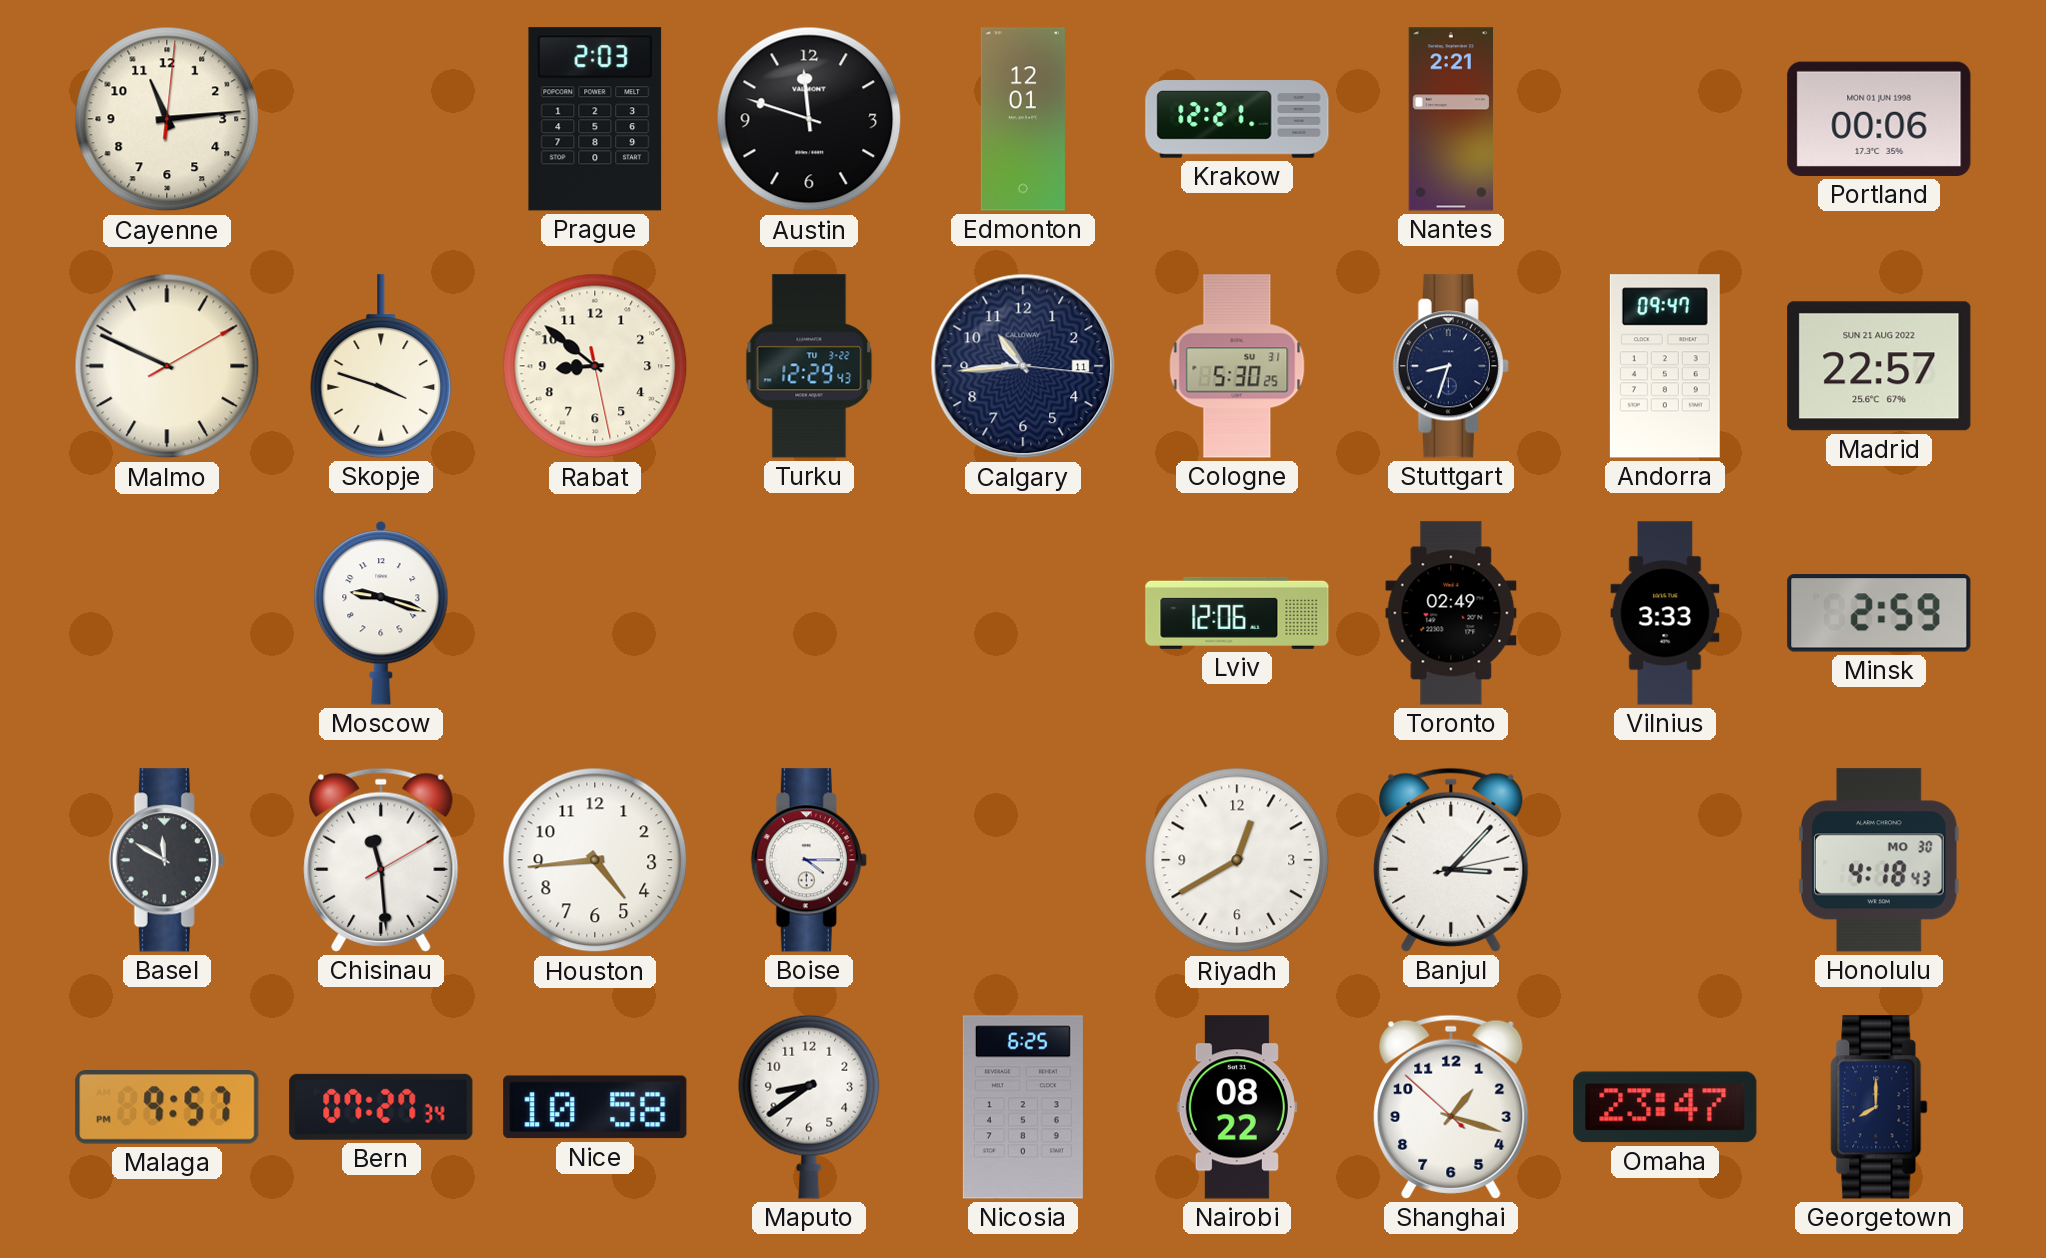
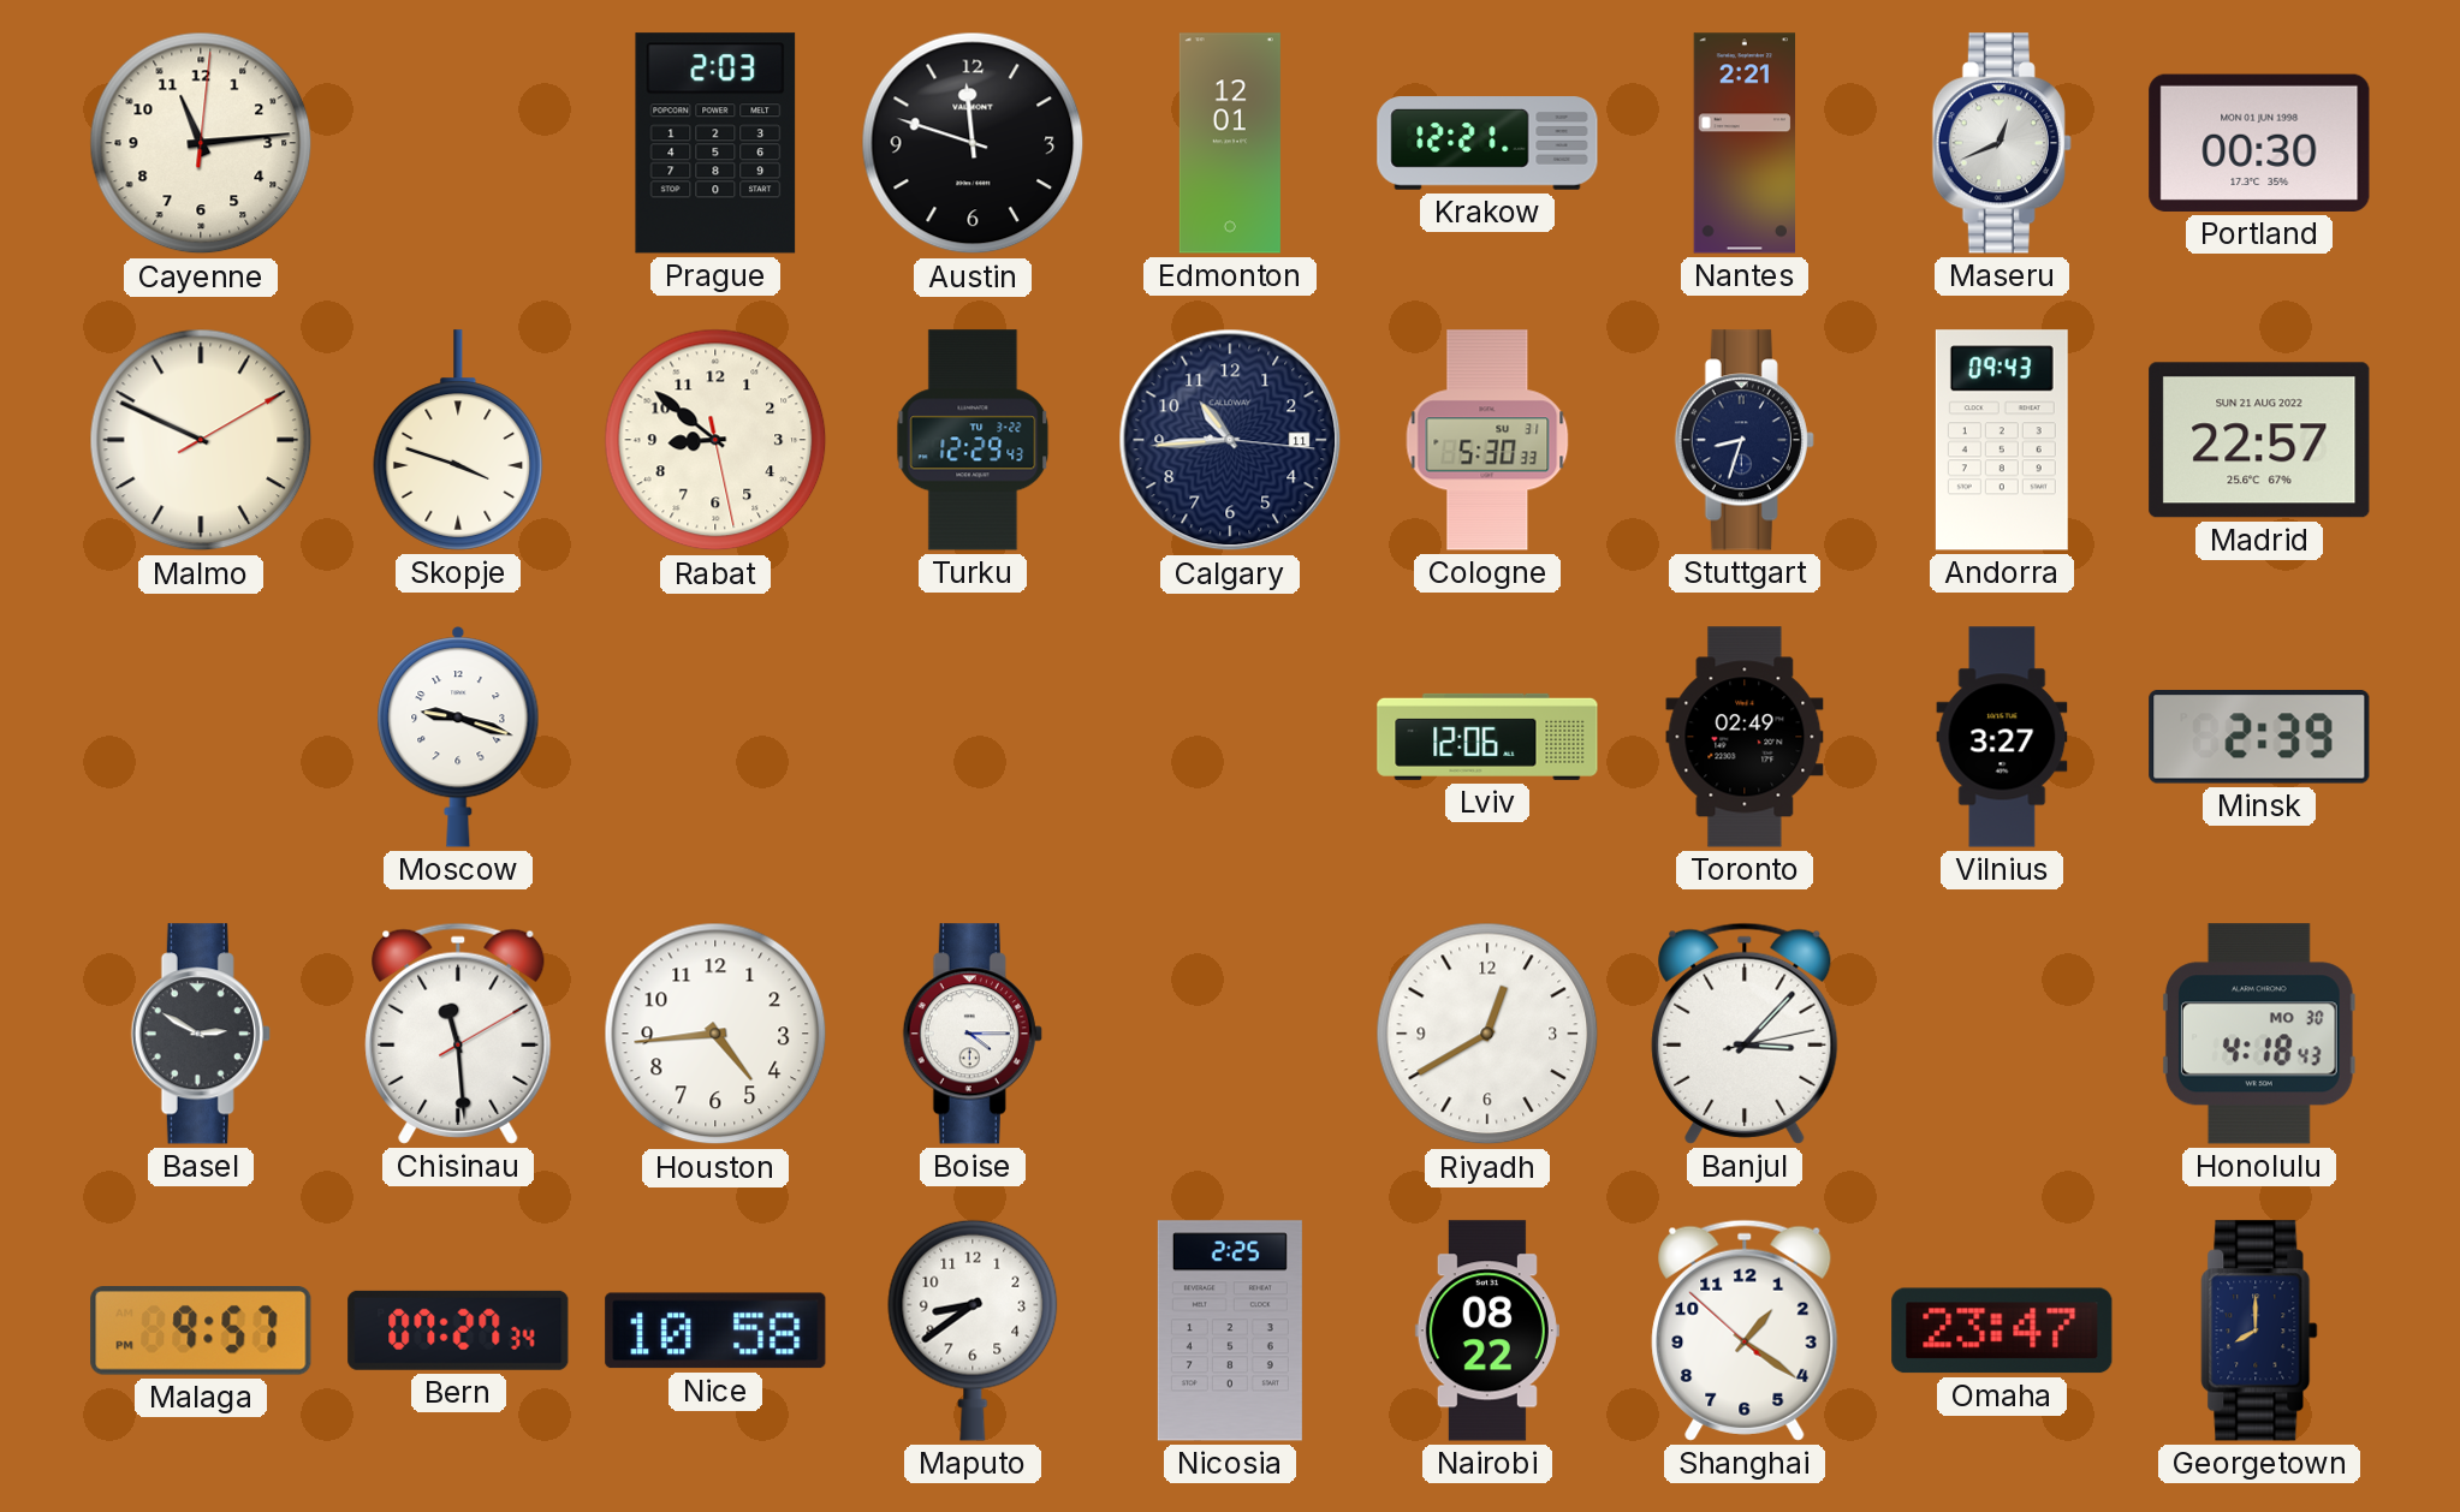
Maseru: none -> 12:41 (2002, 143)
Portland: 00:06 -> 00:30 (2259, 143)
Cologne: 5:30:25 -> 5:30:33 (1487, 440)
Andorra: 09:47 -> 09:43 (2002, 440)
Vilnius: 3:33 -> 3:27 (2002, 737)
Minsk: 2:59 -> 2:39 (2259, 737)
Basel: 11:50 -> 2:50 (201, 1034)
Nicosia: 6:25 -> 2:25 (1230, 1331)
Shanghai: 1:17 -> 1:20 (1745, 1331)
